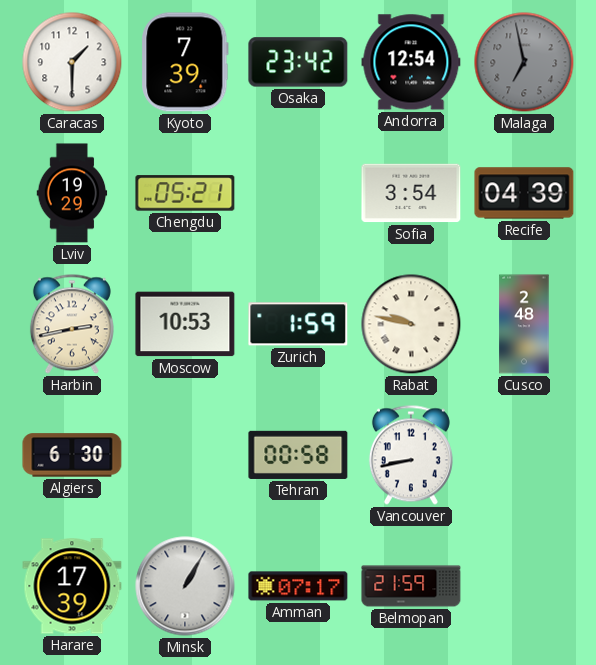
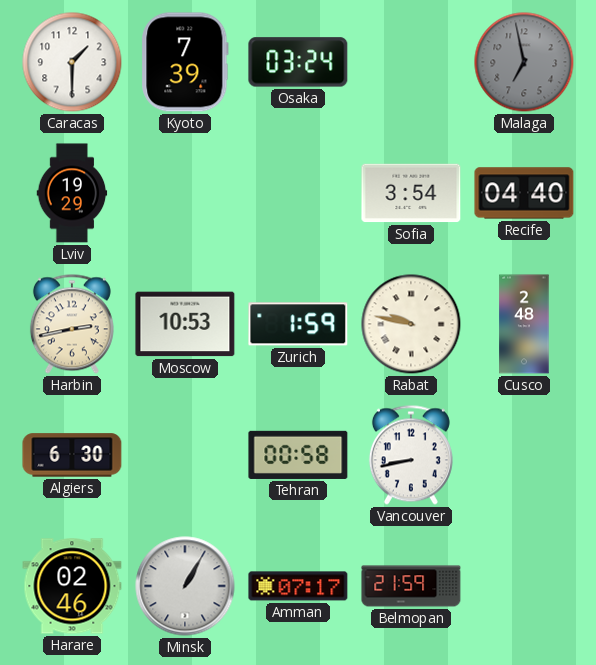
Osaka: 23:42 -> 03:24 (298, 62)
Andorra: 12:54 -> none (411, 62)
Chengdu: 05:21 -> none (185, 193)
Recife: 04:39 -> 04:40 (524, 193)
Harare: 17:39 -> 02:46 (72, 586)
